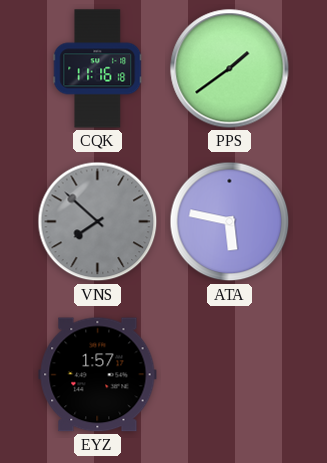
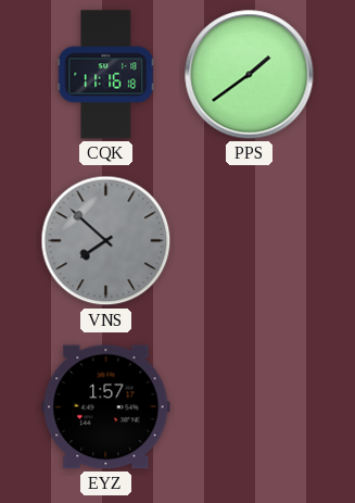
ATA: 5:47 -> none (230, 222)
